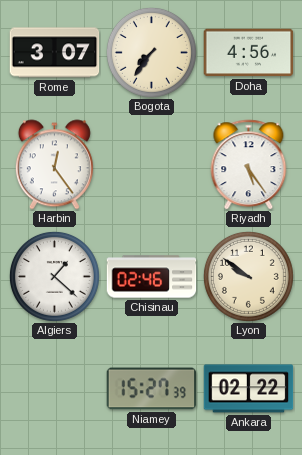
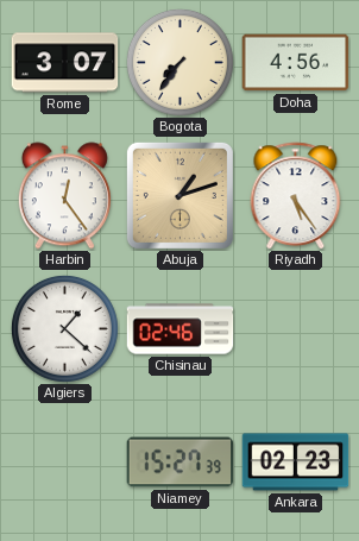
Abuja: none -> 1:12 (179, 195)
Lyon: 9:51 -> none (248, 276)
Ankara: 02:22 -> 02:23 (296, 463)
